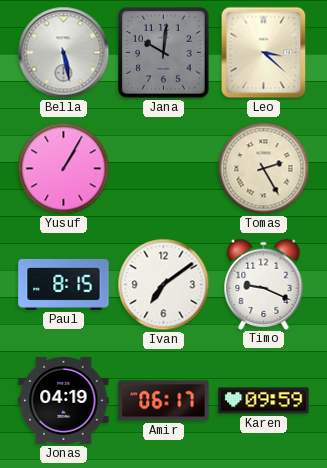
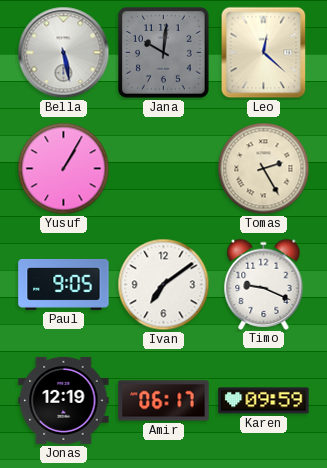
Leo: 3:22 -> 12:22 (264, 53)
Paul: 8:15 -> 9:05 (64, 284)
Jonas: 04:19 -> 12:19 (64, 400)
